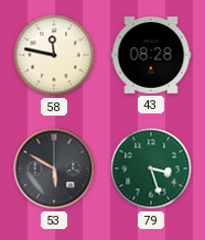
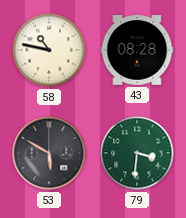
58: 11:47 -> 10:47 (49, 50)
79: 3:27 -> 3:31 (137, 153)
